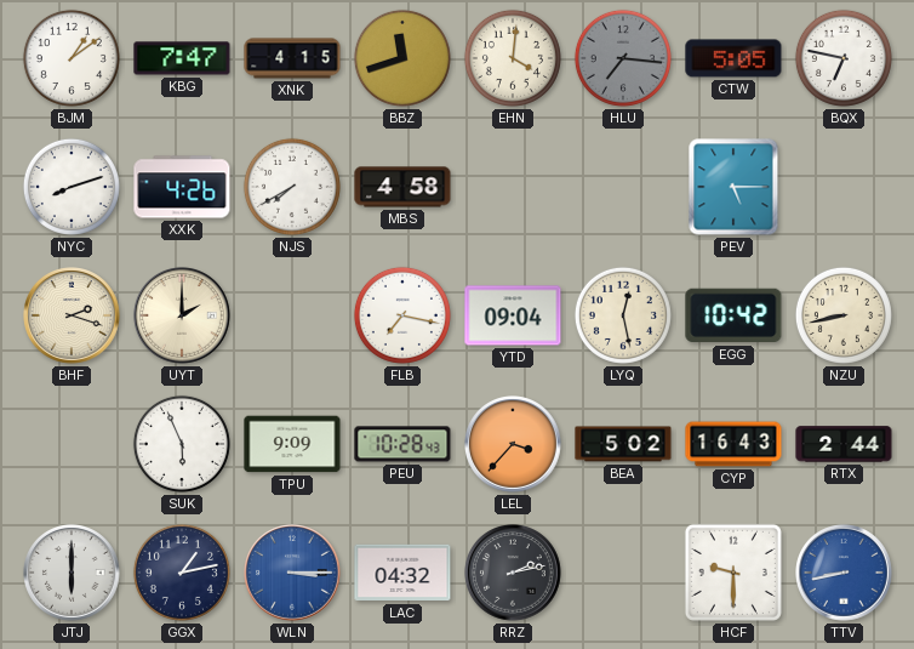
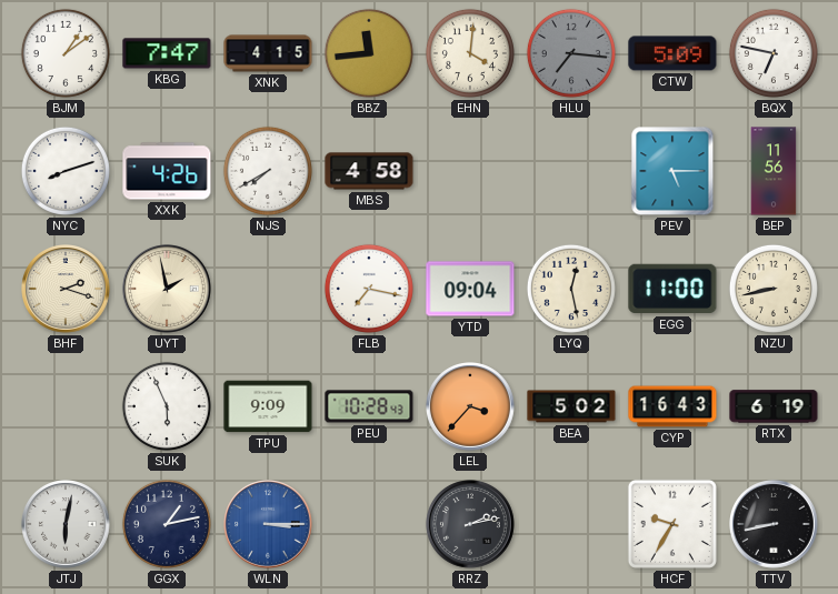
BBZ: 11:42 -> 11:44 (369, 53)
CTW: 5:05 -> 5:09 (672, 53)
BEP: none -> 11:56 (774, 171)
UYT: 2:00 -> 1:58 (168, 290)
EGG: 10:42 -> 11:00 (672, 289)
RTX: 2:44 -> 6:19 (774, 406)
JTJ: 6:00 -> 6:02 (67, 525)
LAC: 04:32 -> none (402, 573)
HCF: 9:30 -> 9:35 (672, 524)
TTV dial: blue -> black (775, 525)
